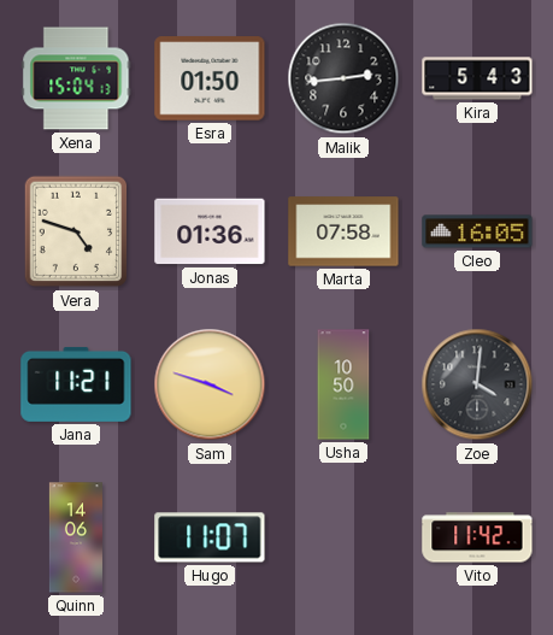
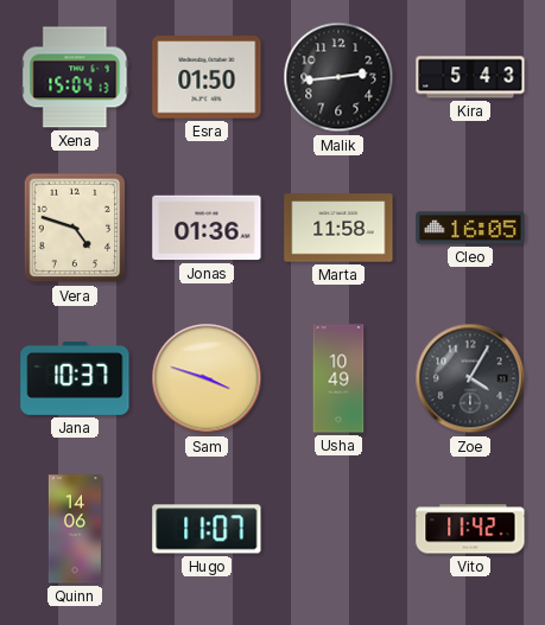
Marta: 07:58 -> 11:58 (338, 228)
Jana: 11:21 -> 10:37 (75, 378)
Usha: 10:50 -> 10:49 (338, 378)
Zoe: 4:01 -> 4:05 (470, 378)
